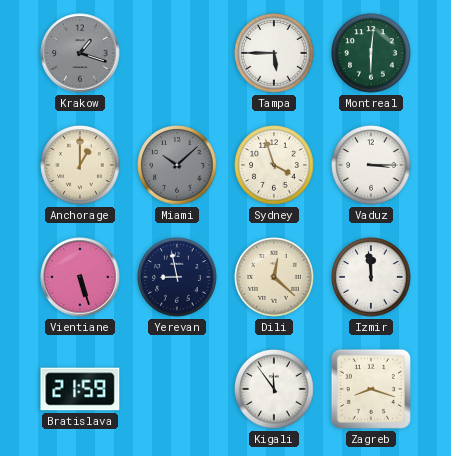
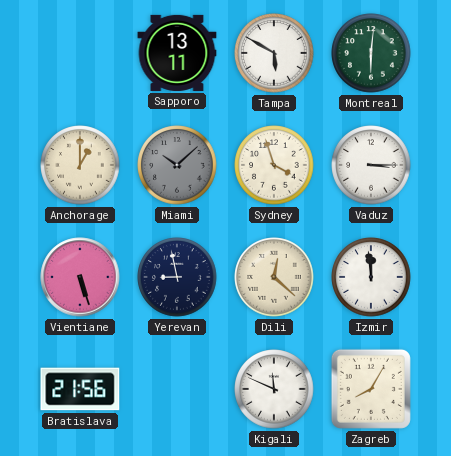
Krakow: 1:18 -> none (80, 53)
Sapporo: none -> 13:11 (177, 53)
Tampa: 5:45 -> 5:50 (274, 53)
Bratislava: 21:59 -> 21:56 (80, 389)
Kigali: 11:54 -> 11:49 (274, 389)
Zagreb: 8:18 -> 8:05 (371, 389)
